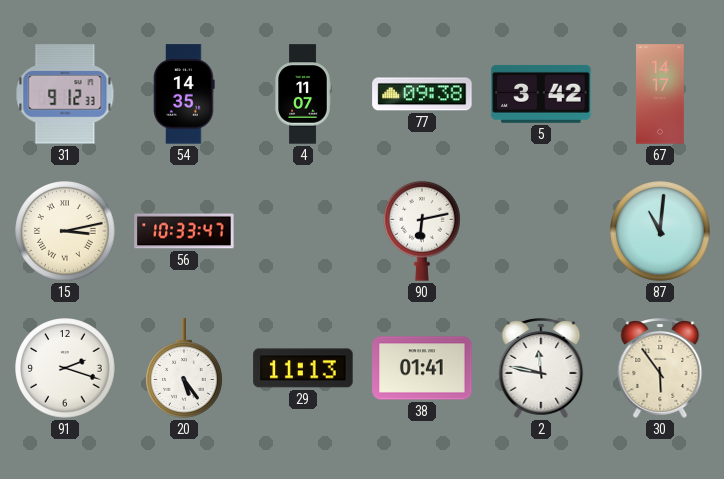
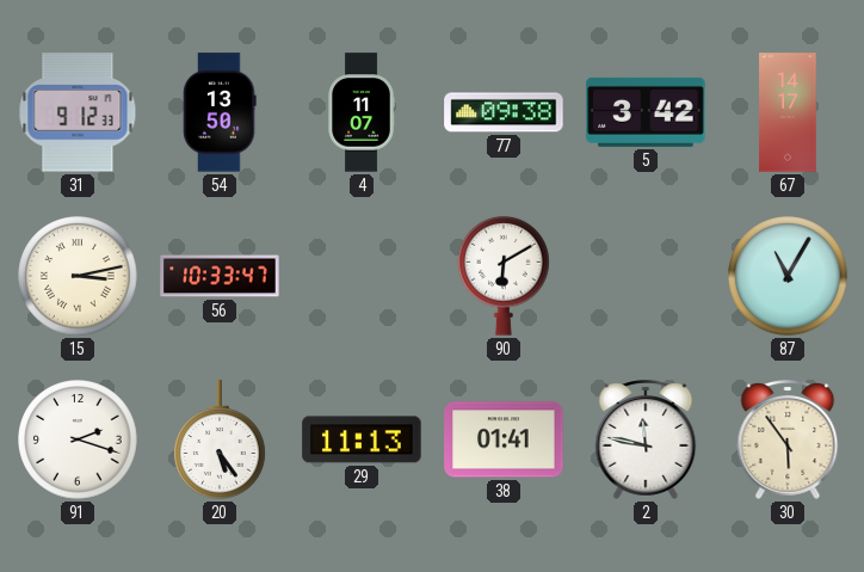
54: 14:35 -> 13:50 (220, 112)
90: 6:13 -> 6:10 (505, 276)
87: 11:01 -> 11:05 (788, 276)
